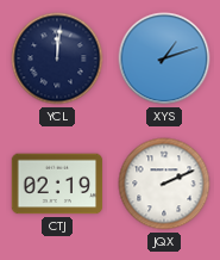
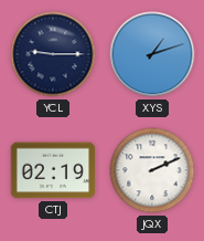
YCL: 12:01 -> 9:15 (53, 54)
